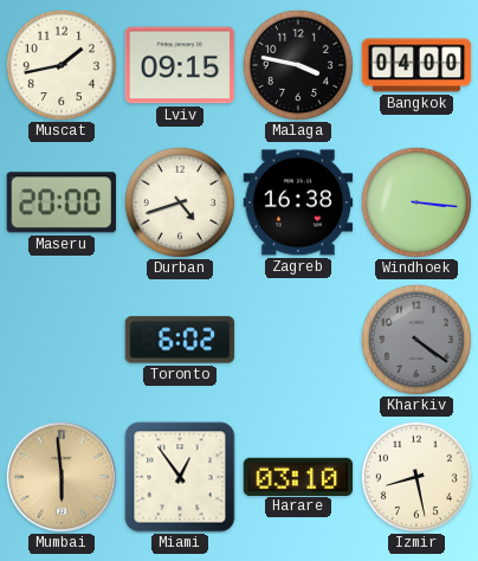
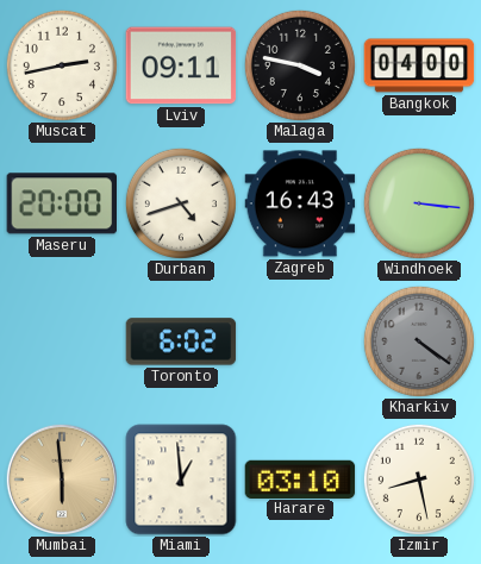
Muscat: 1:43 -> 2:43 (62, 65)
Lviv: 09:15 -> 09:11 (181, 65)
Zagreb: 16:38 -> 16:43 (300, 203)
Miami: 12:54 -> 12:59 (181, 480)
